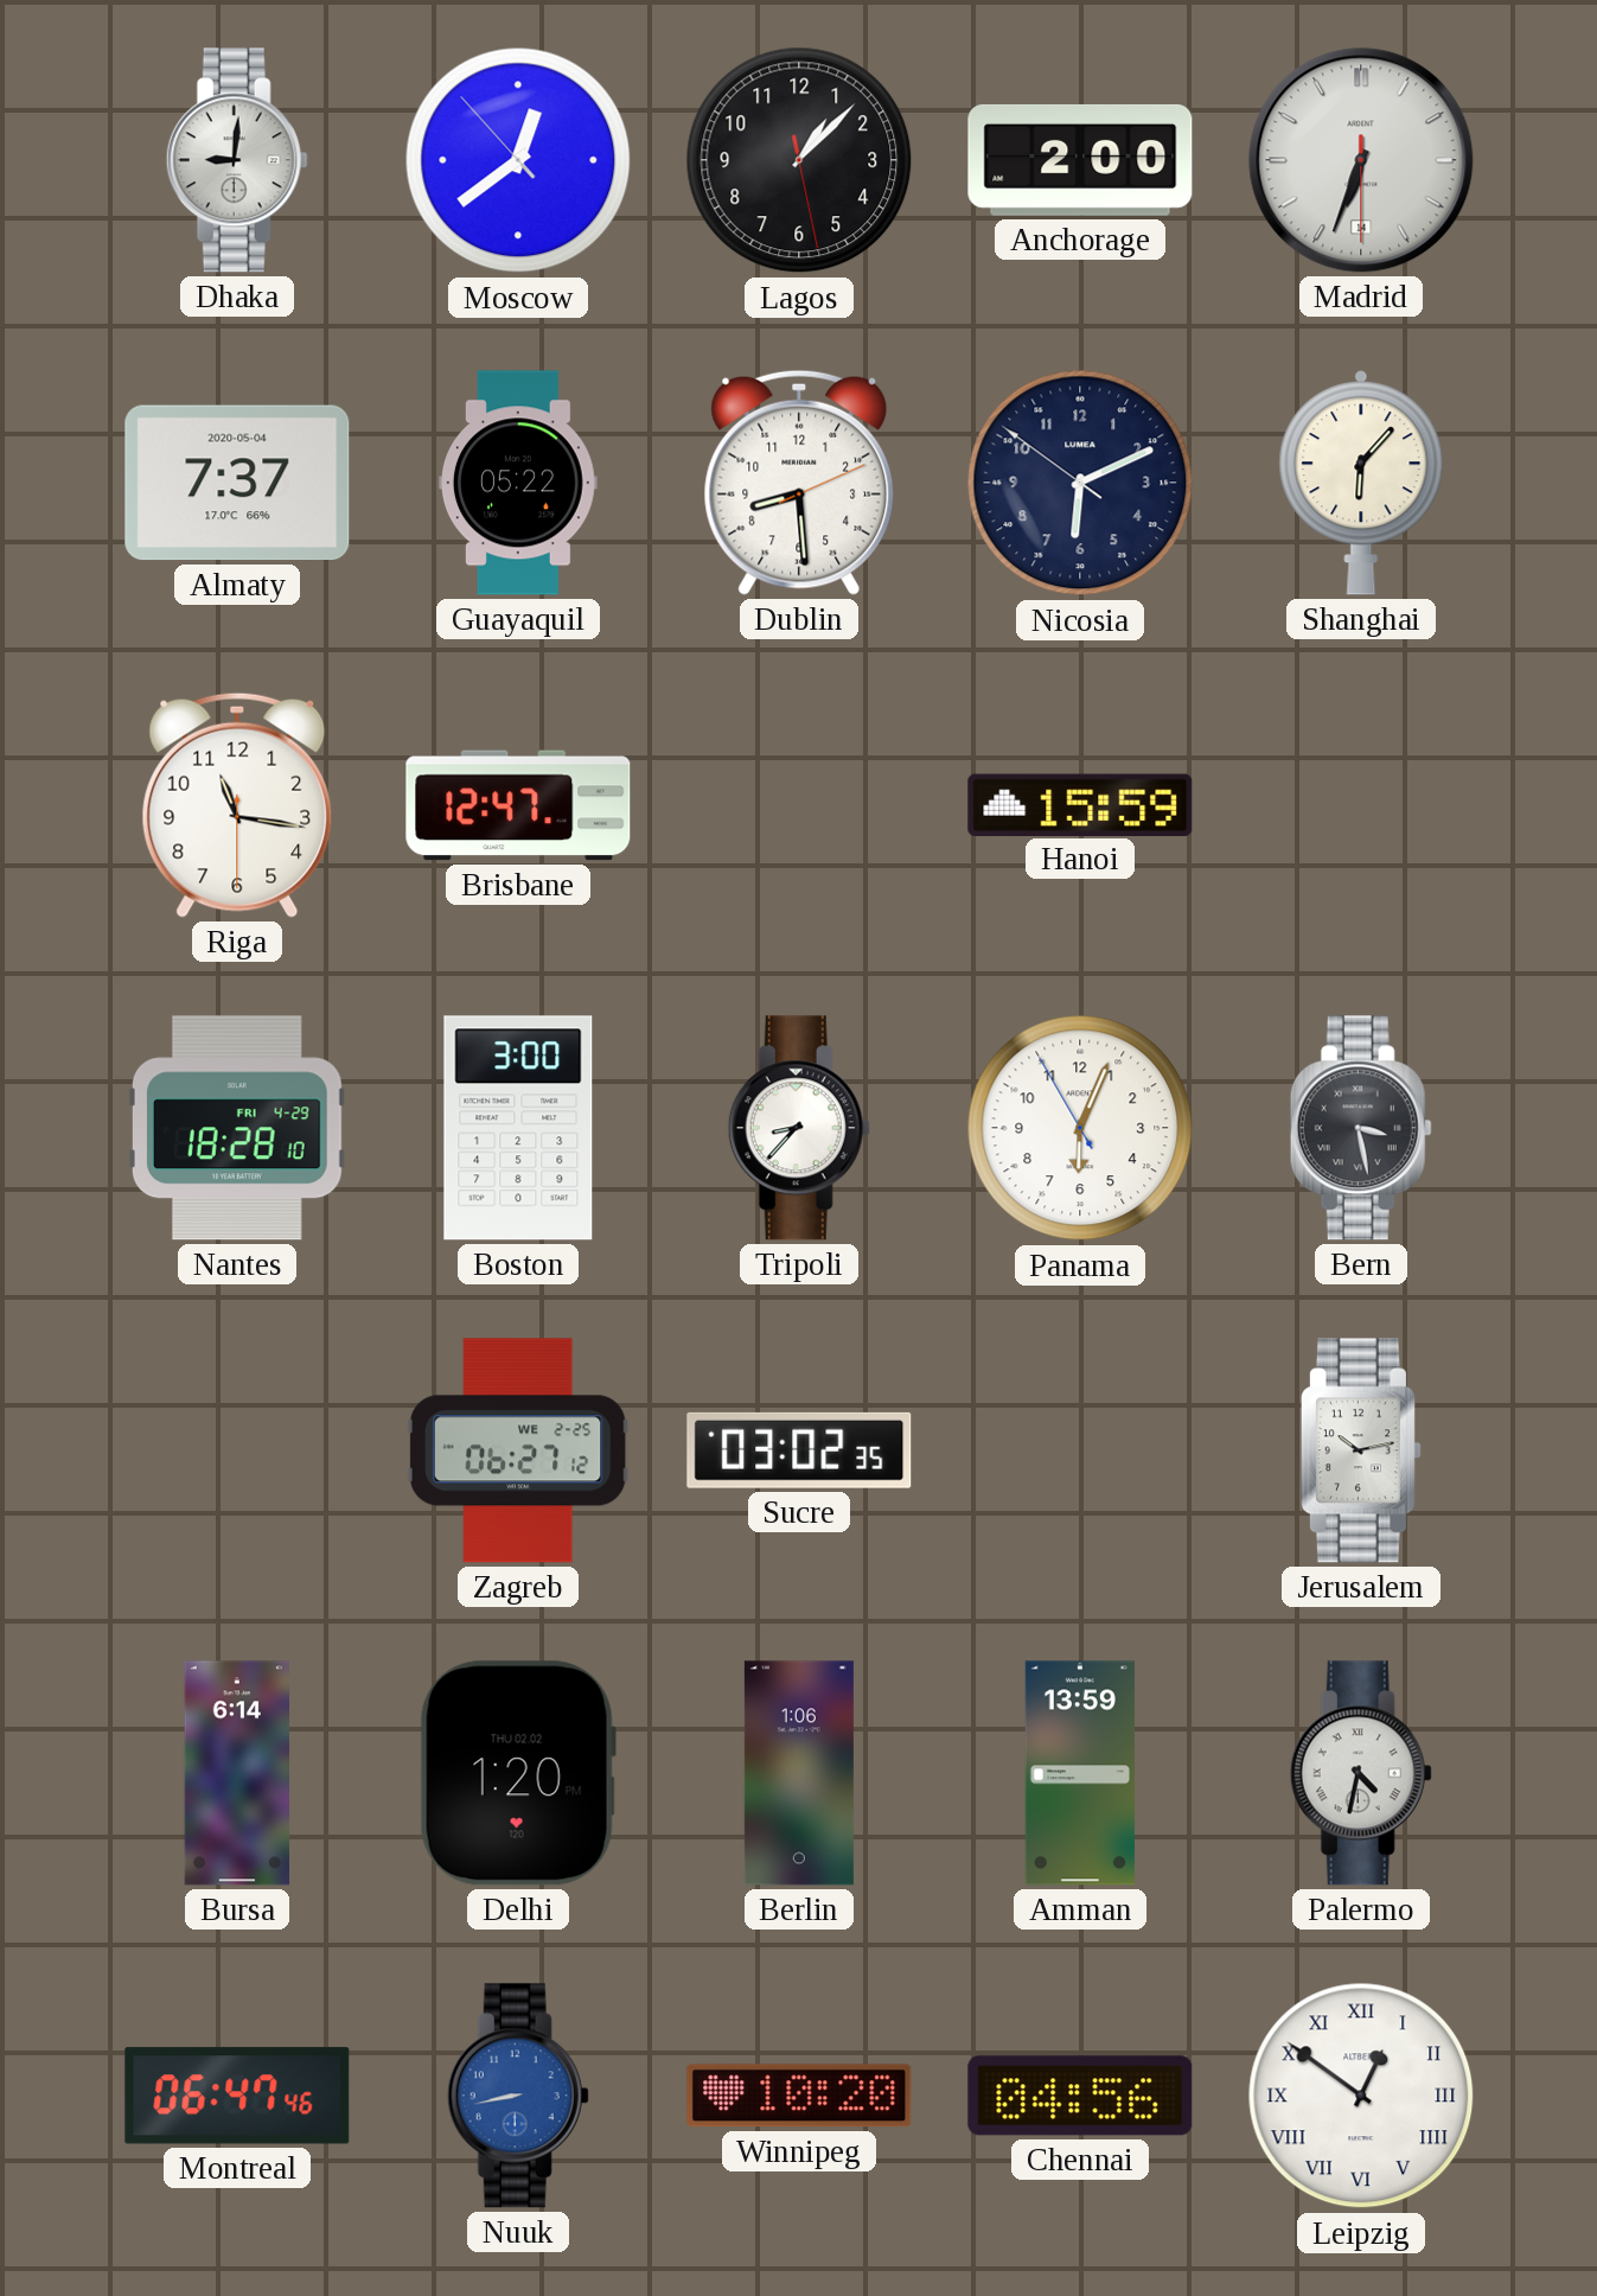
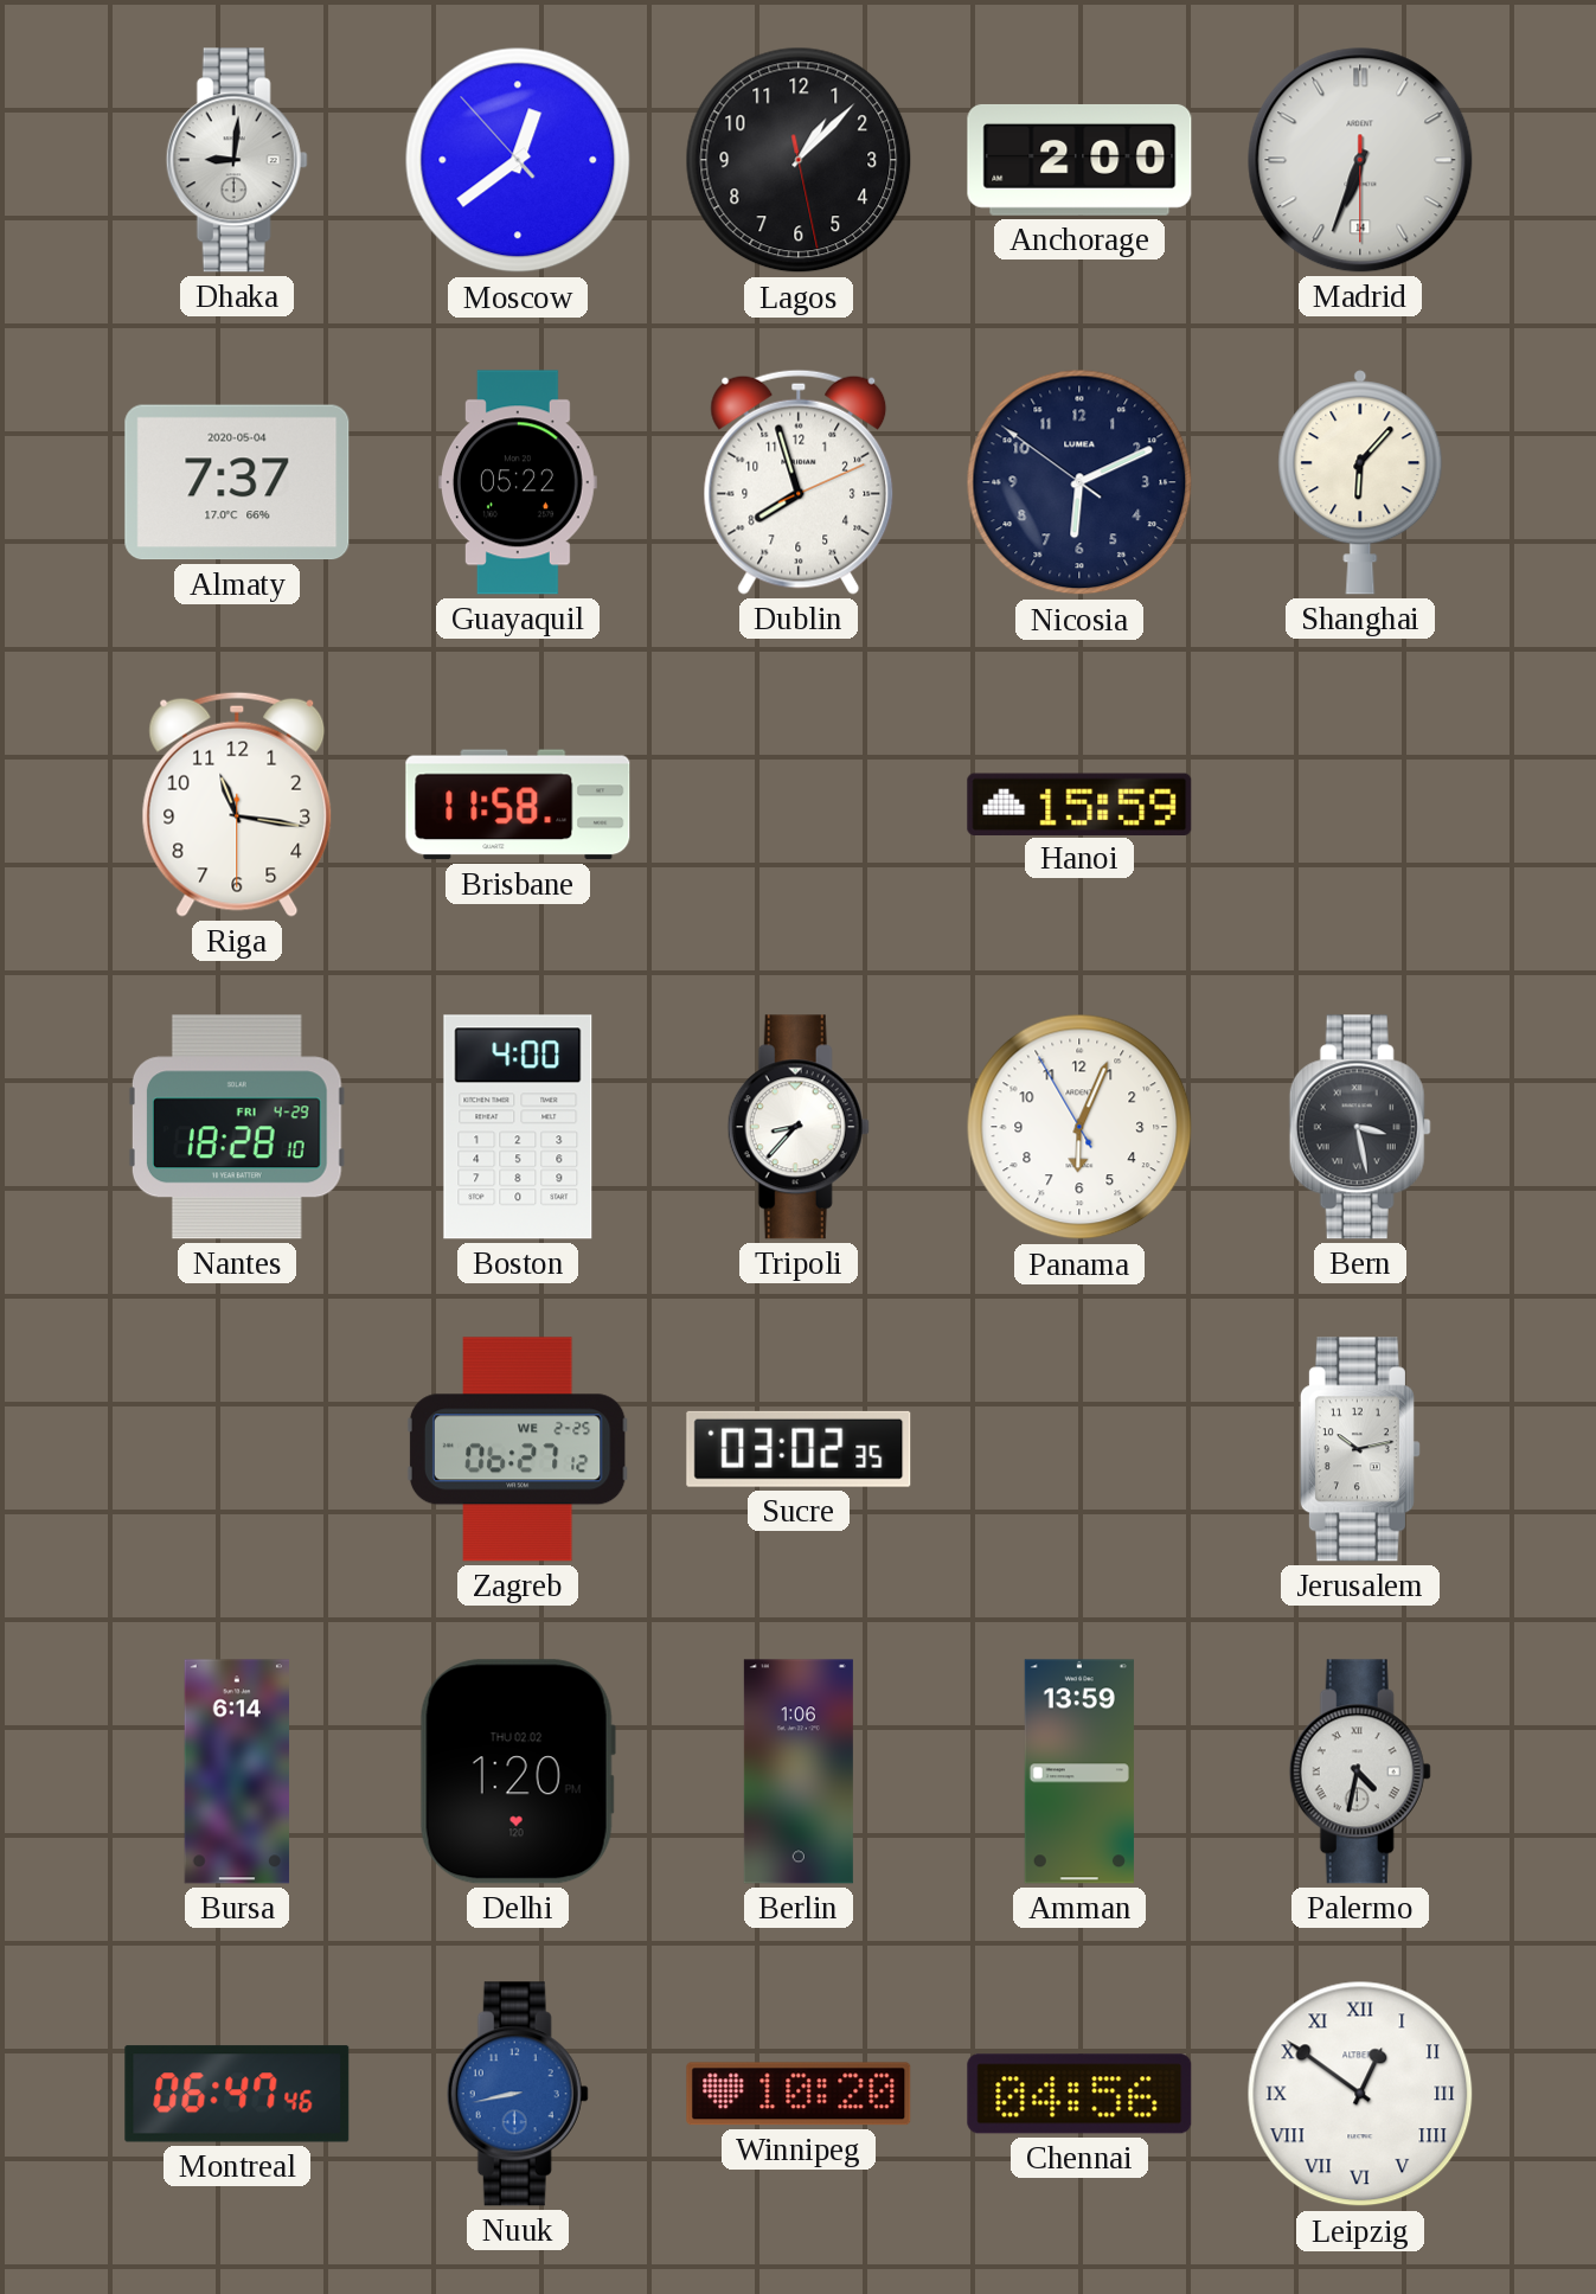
Dublin: 8:29 -> 7:57 (799, 482)
Brisbane: 12:47 -> 11:58 (518, 805)
Boston: 3:00 -> 4:00 (518, 1127)
